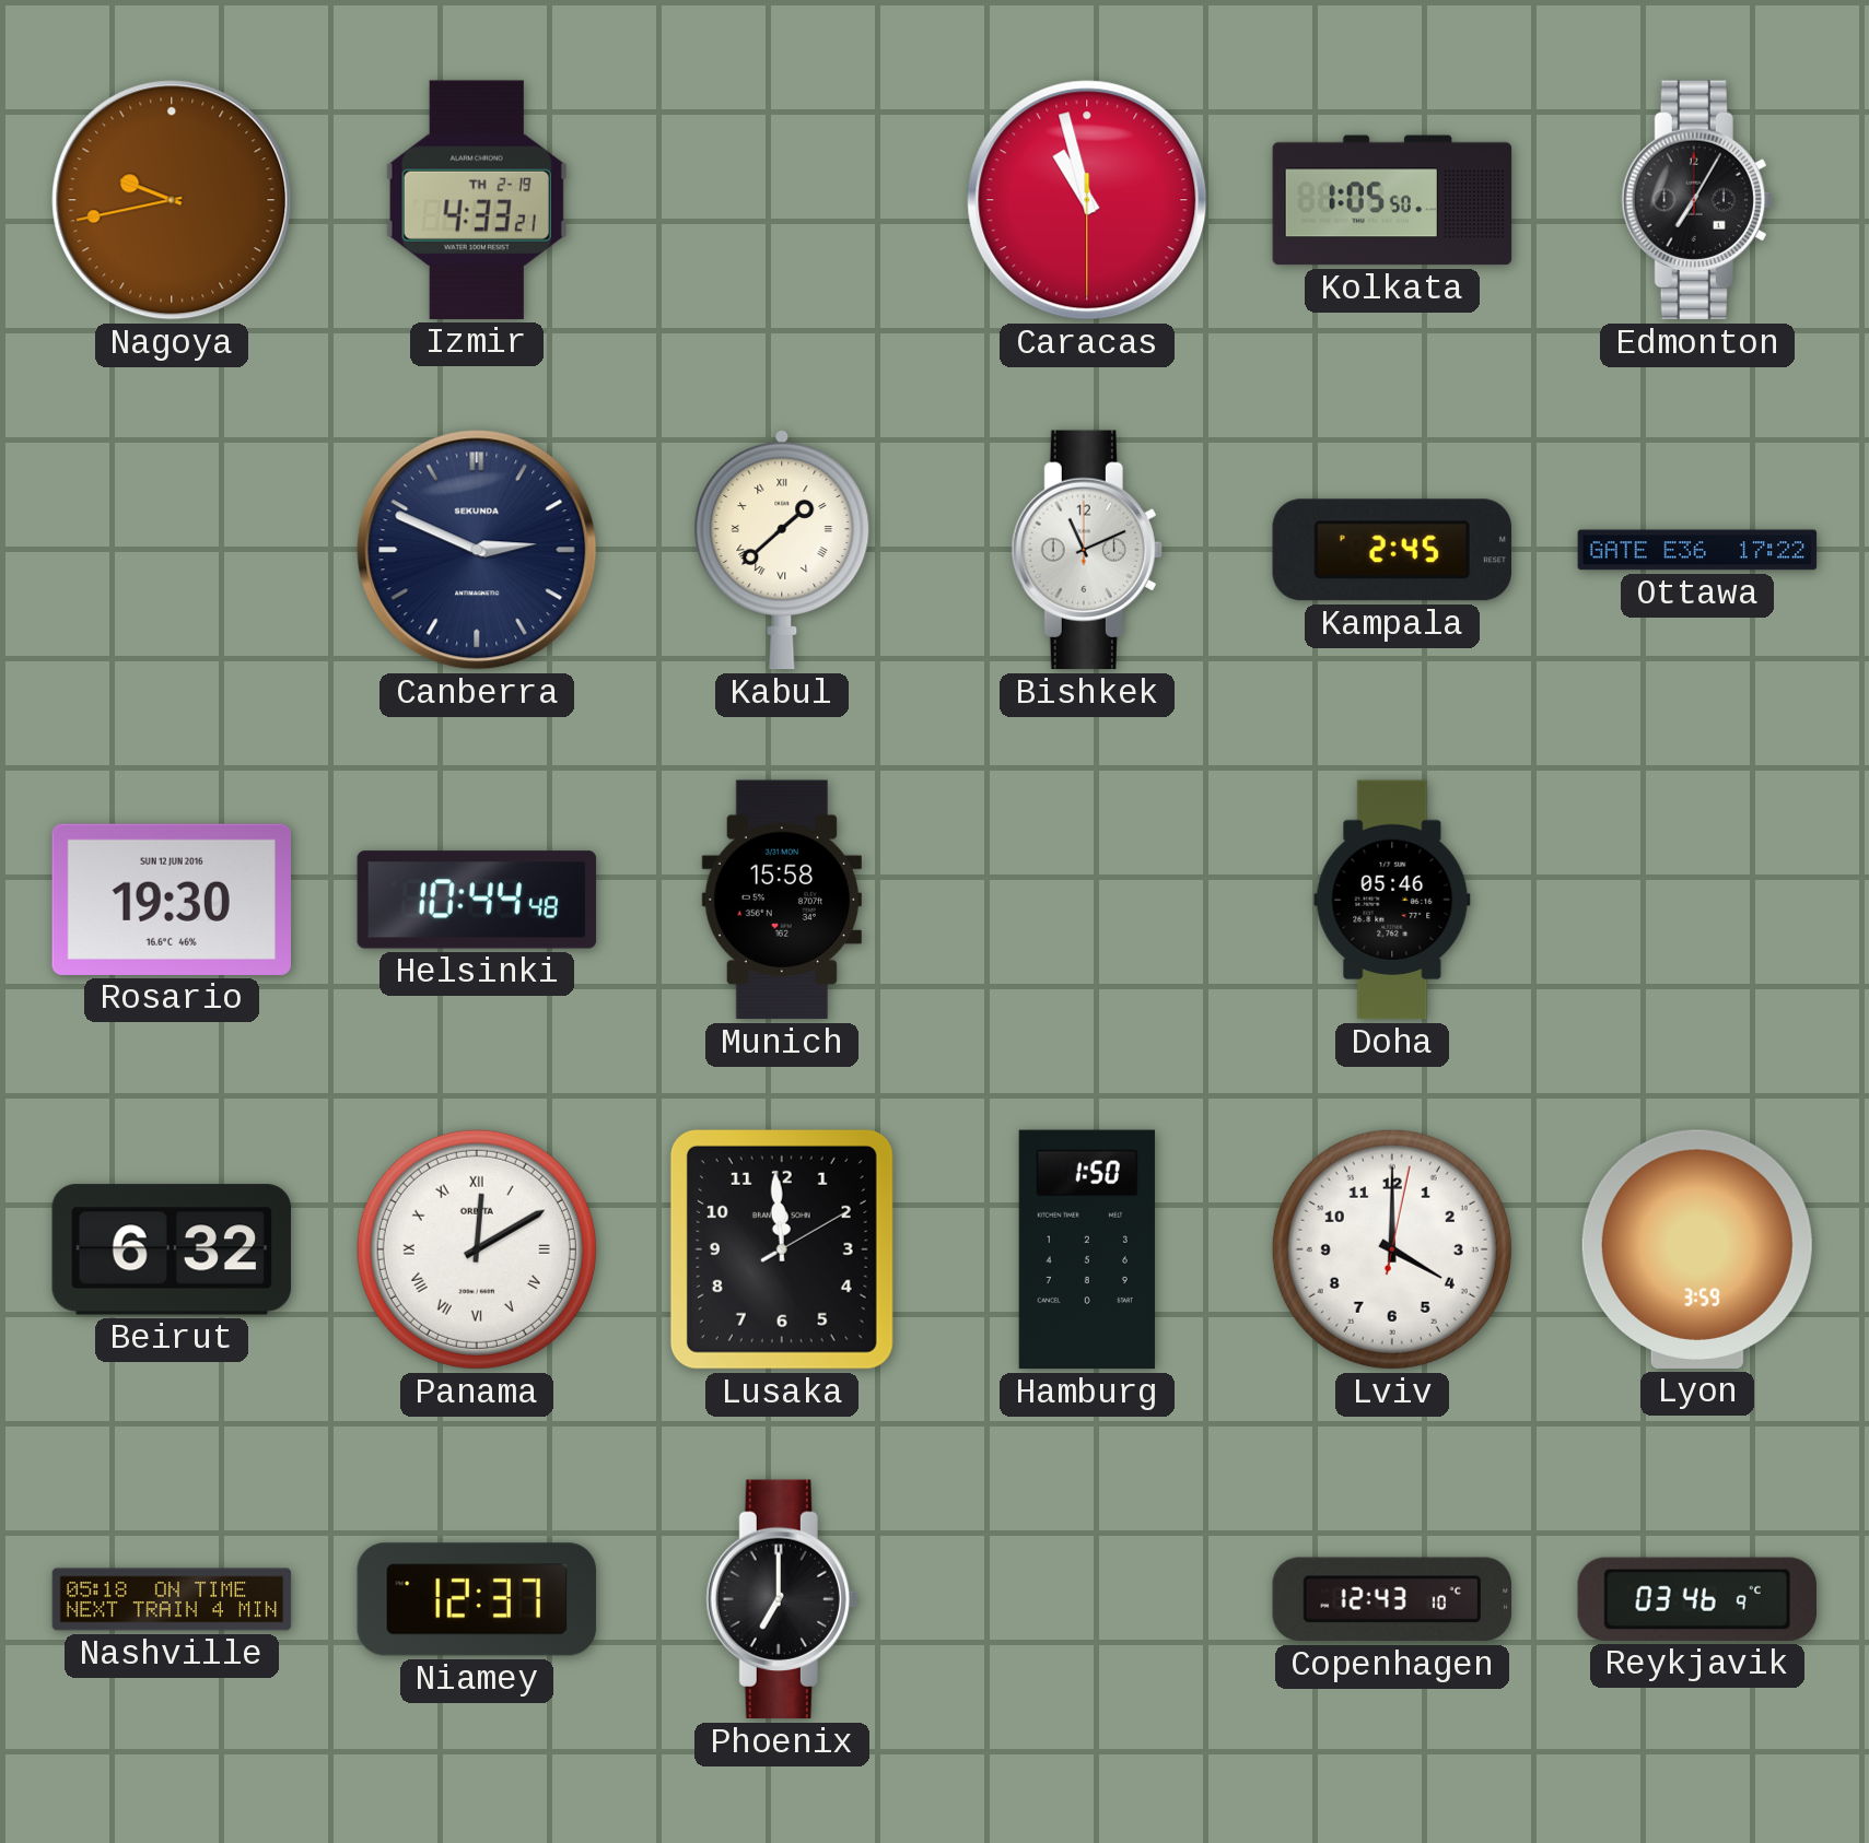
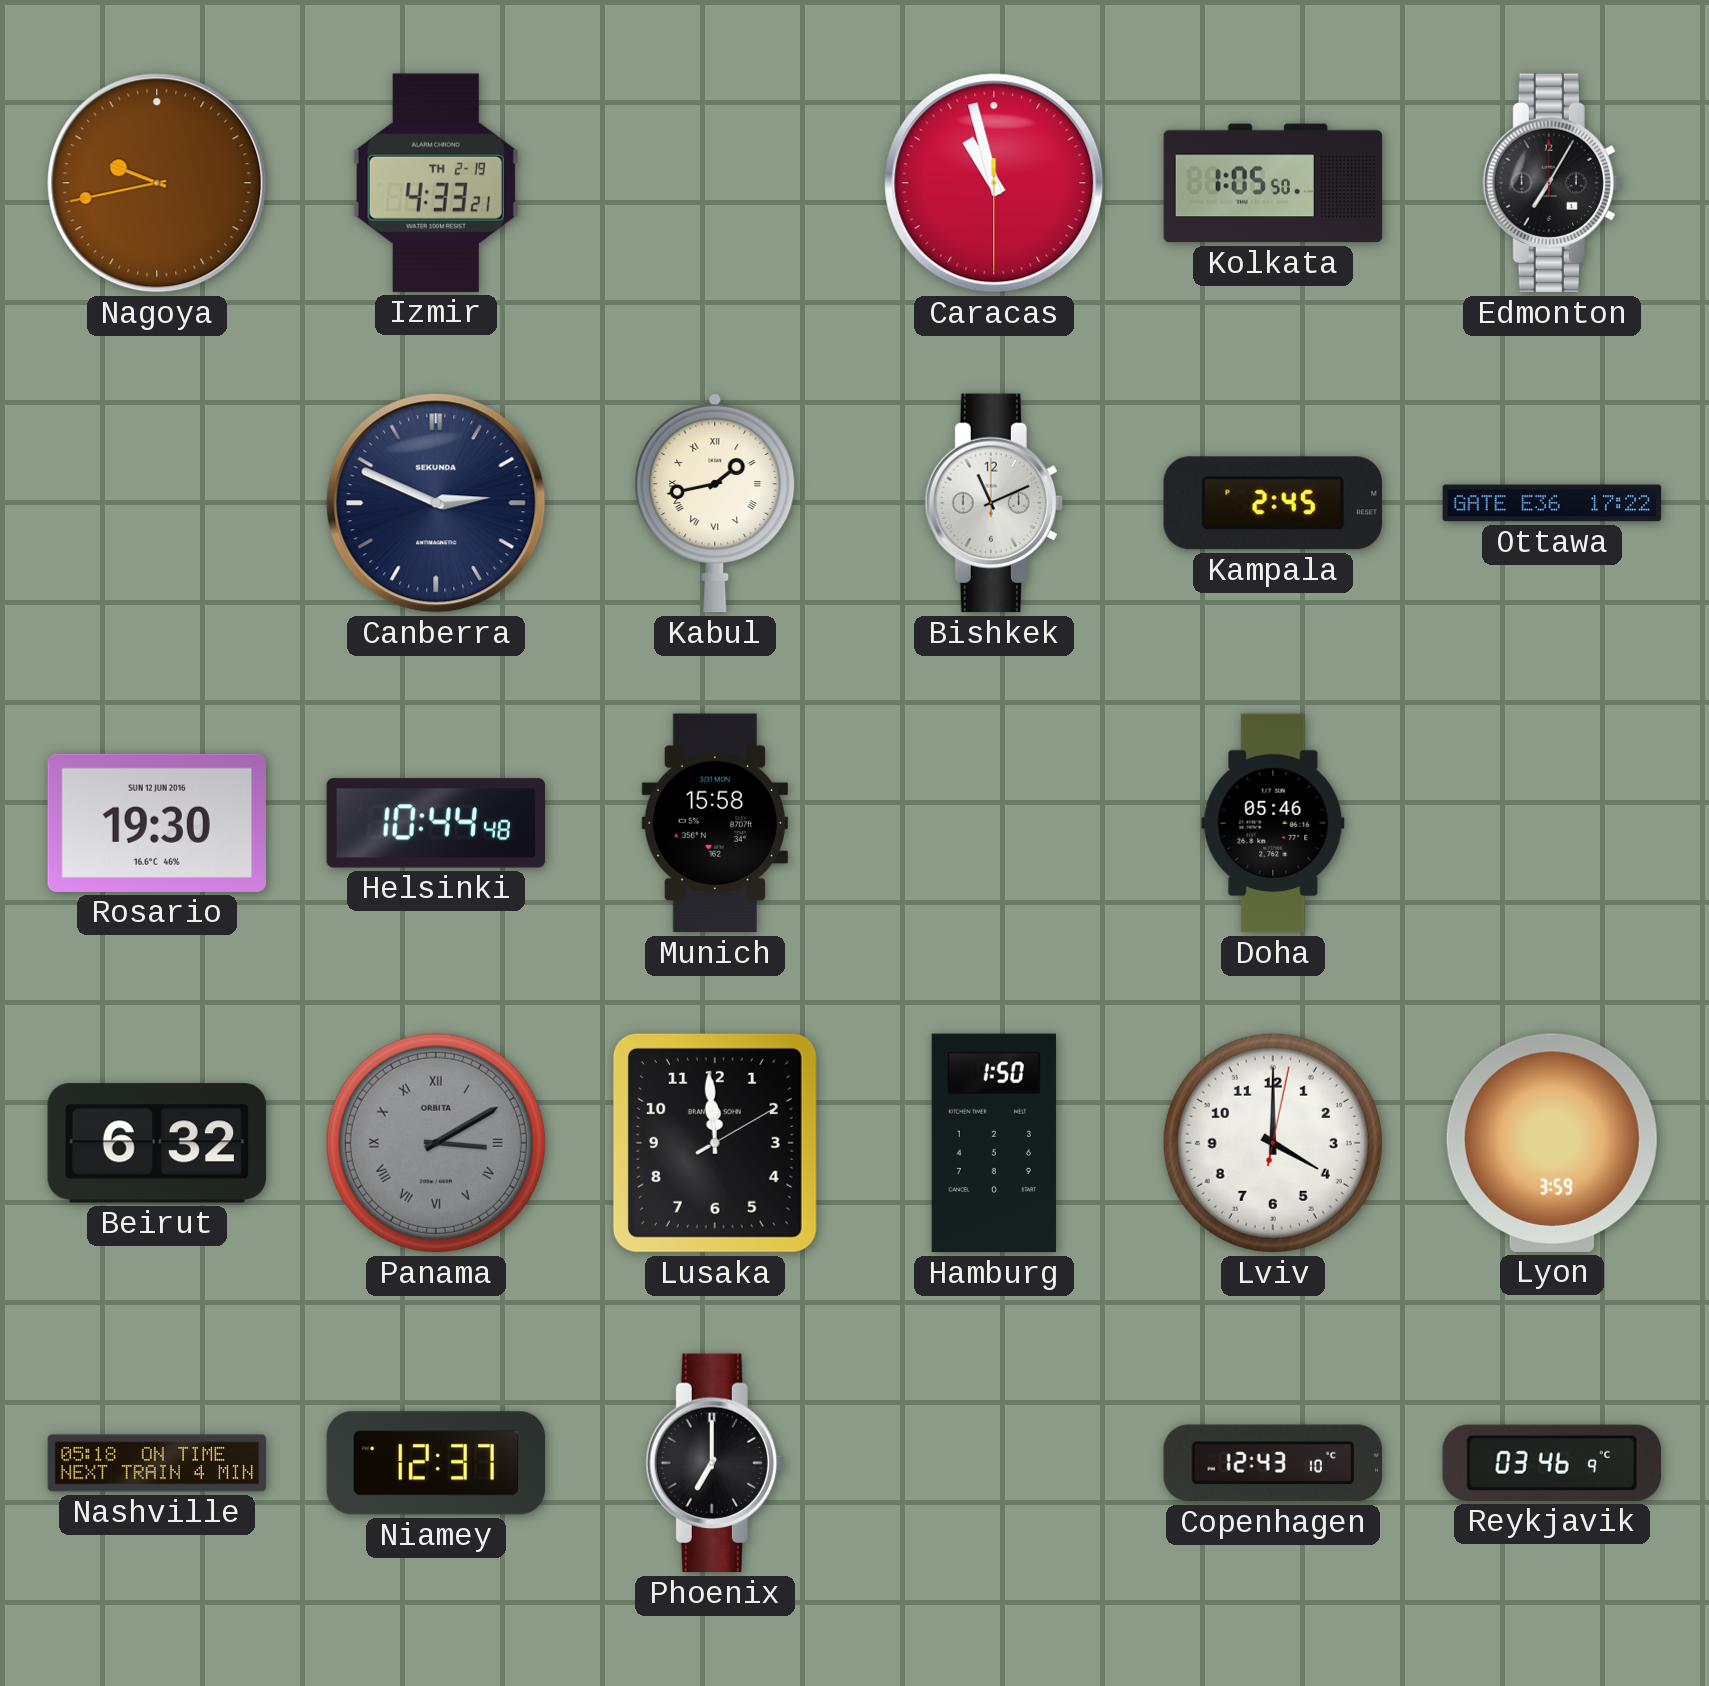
Kabul: 1:38 -> 1:43 (715, 503)
Panama: 12:10 -> 3:10 (436, 1143)
Panama dial: white -> grey (436, 1143)
